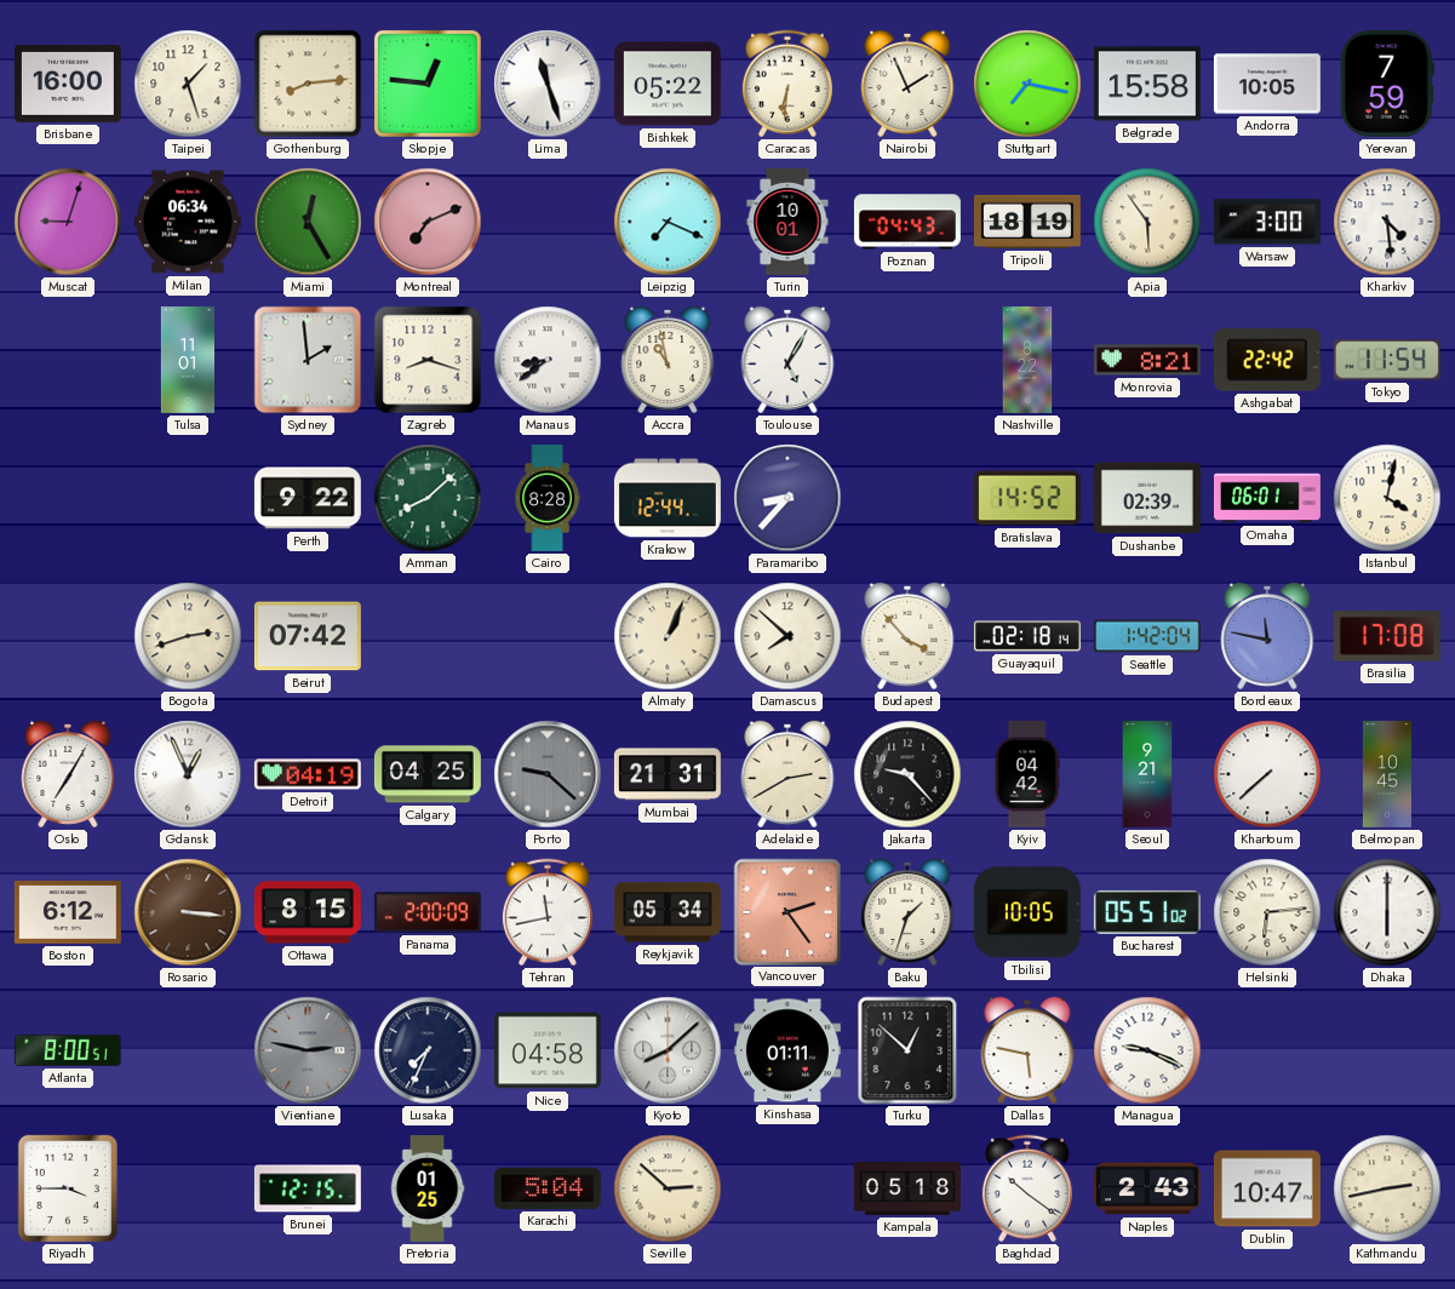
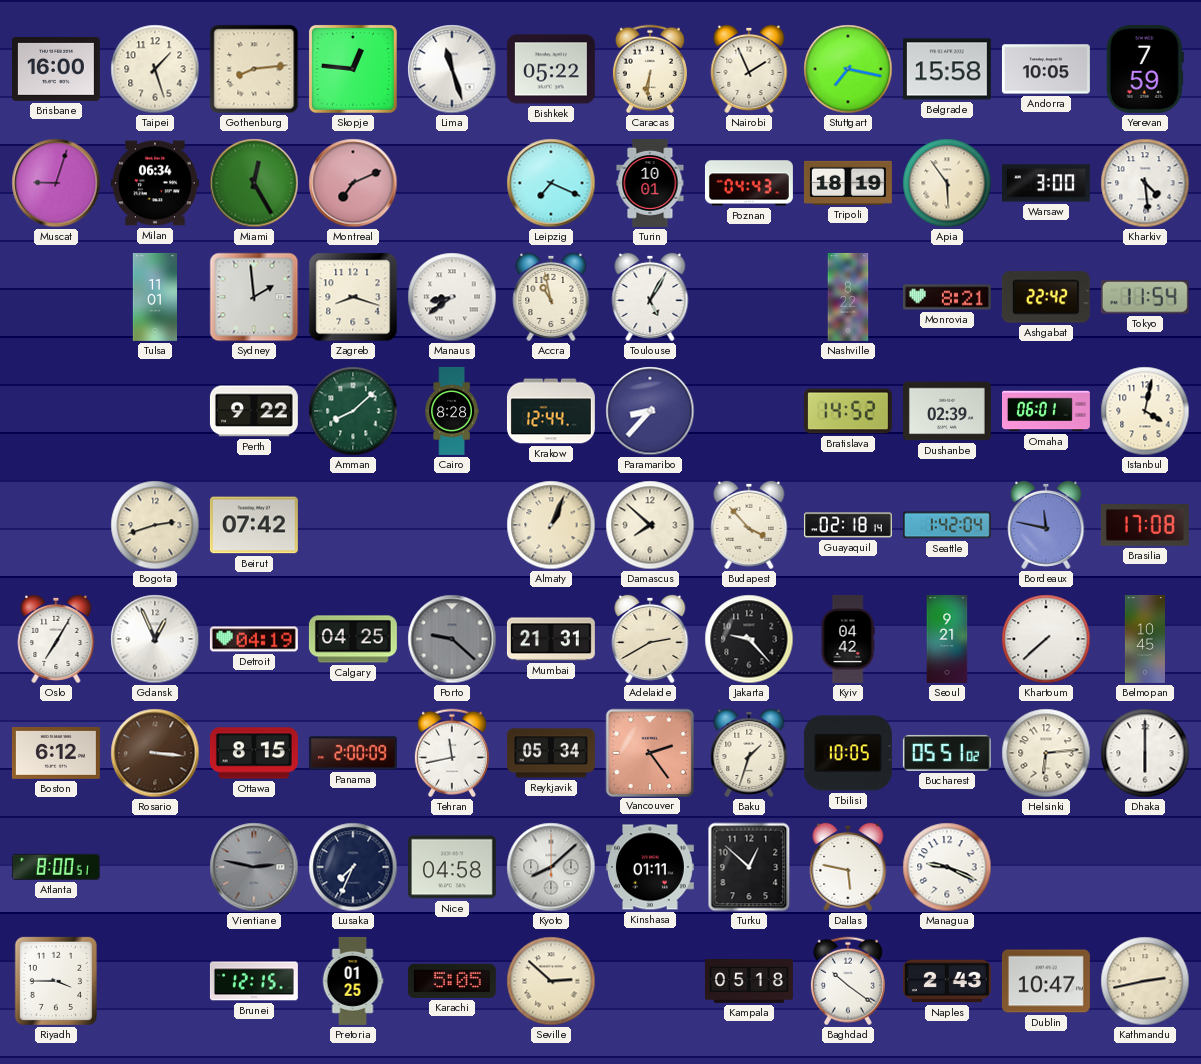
Karachi: 5:04 -> 5:05 (452, 981)
